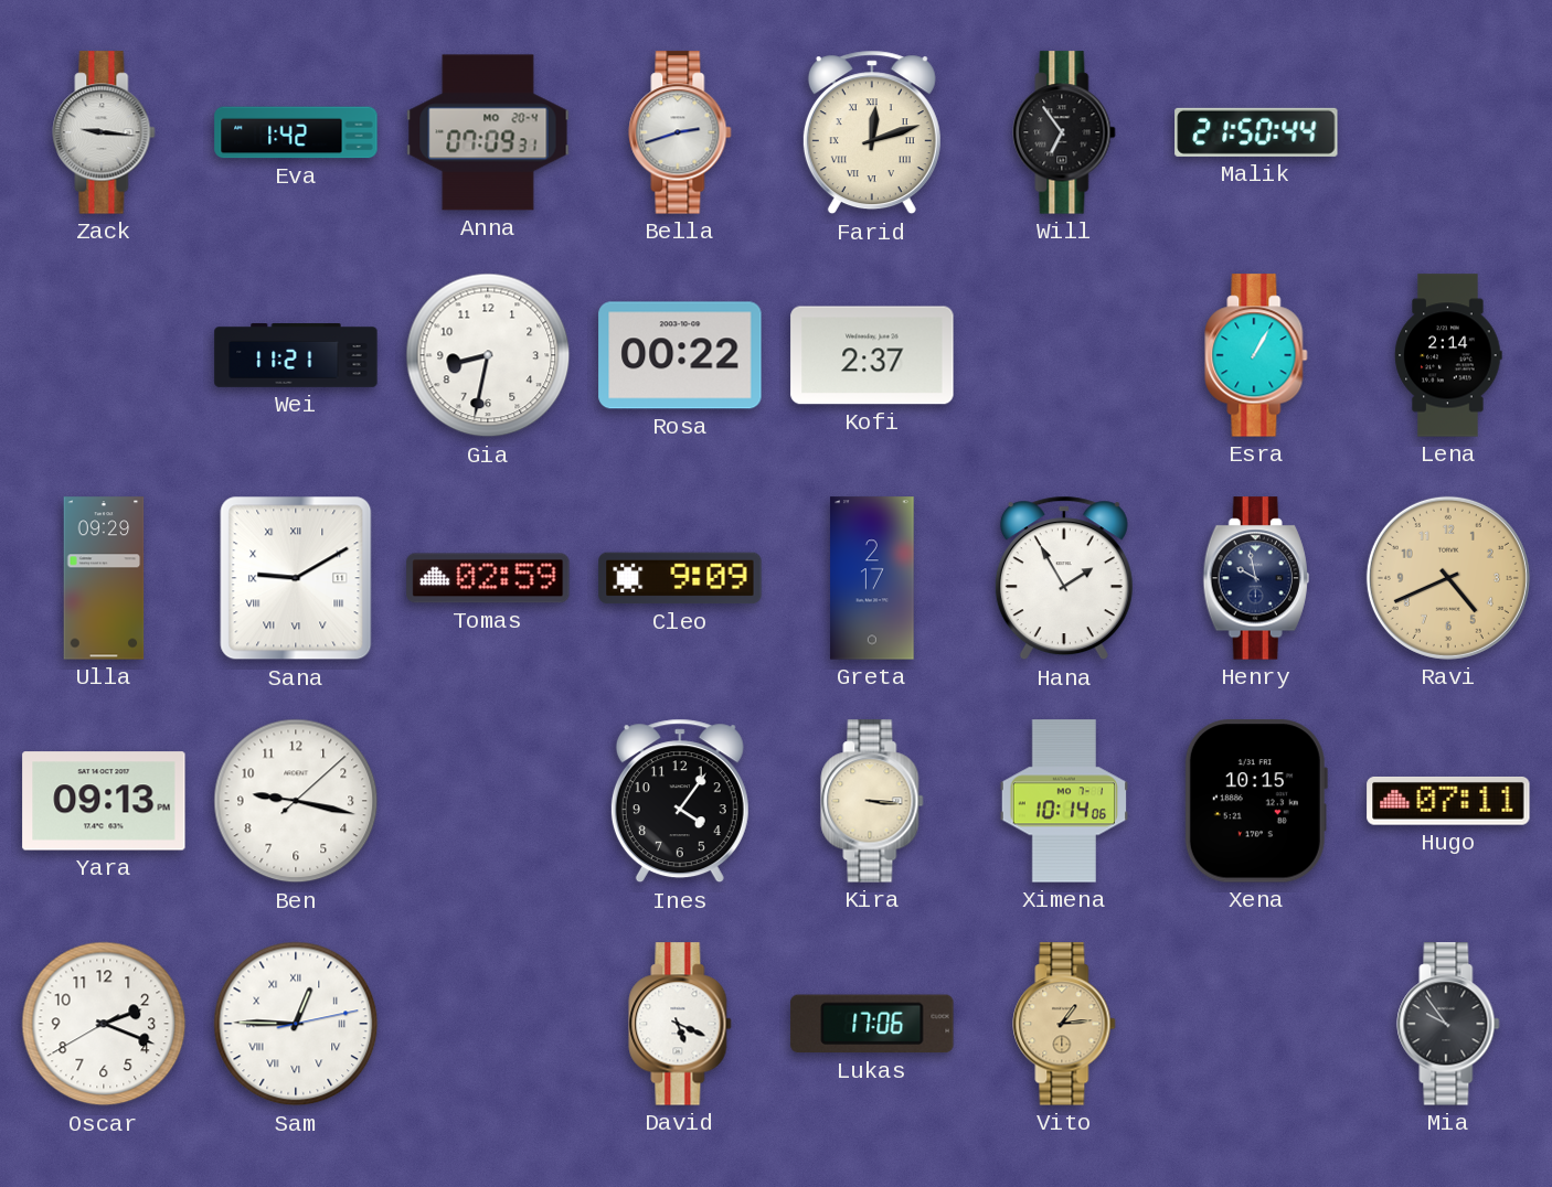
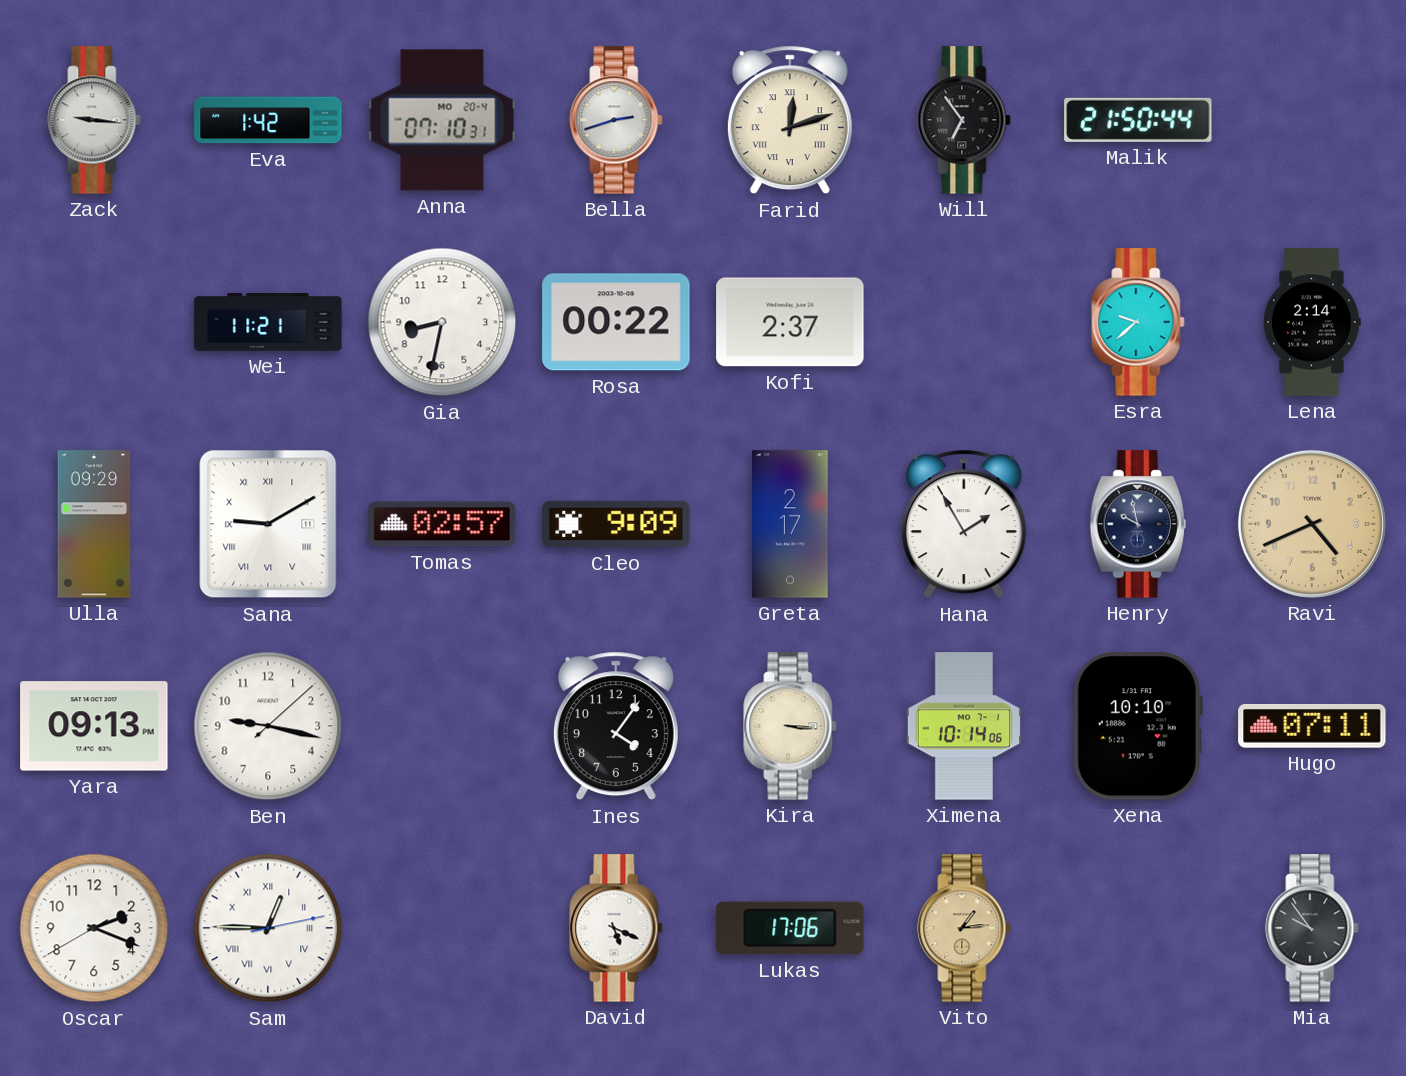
Anna: 07:09 -> 07:10 (442, 120)
Esra: 1:05 -> 9:38 (1138, 322)
Tomas: 02:59 -> 02:57 (442, 524)
Xena: 10:15 -> 10:10 (1138, 726)
